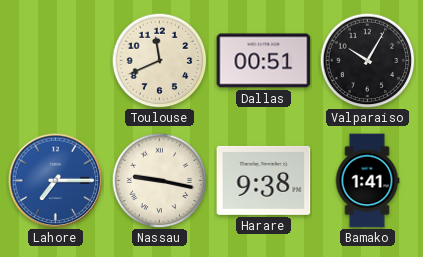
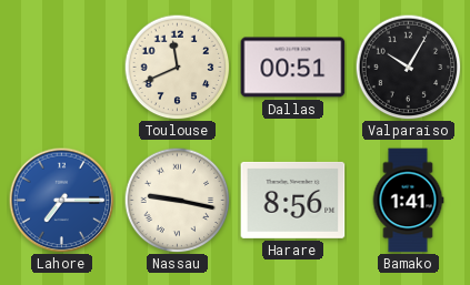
Harare: 9:38 -> 8:56 (293, 200)
